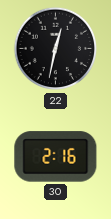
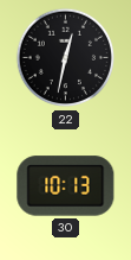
30: 2:16 -> 10:13 (66, 186)
